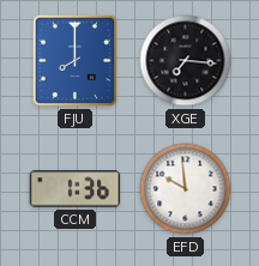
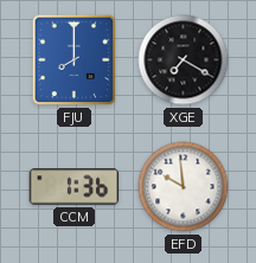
XGE: 7:16 -> 7:20 (184, 60)
